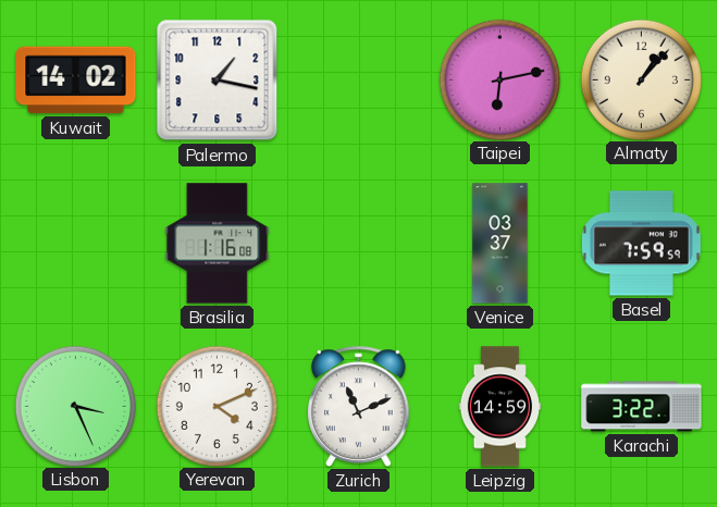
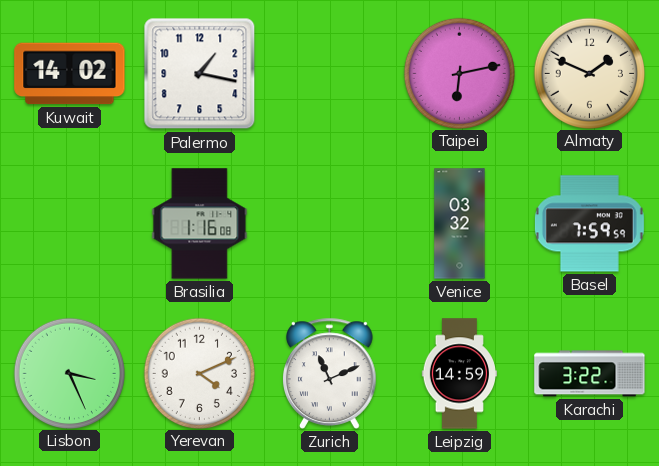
Almaty: 1:07 -> 1:49 (589, 73)
Venice: 03:37 -> 03:32 (460, 224)
